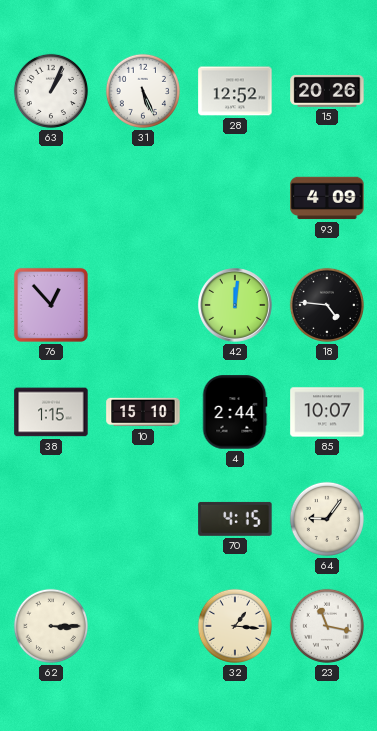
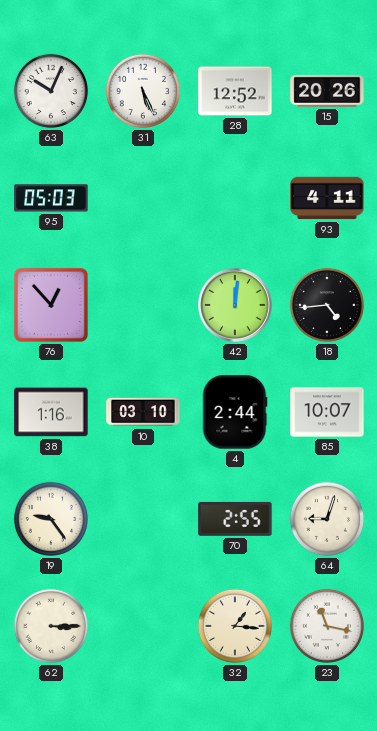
63: 1:04 -> 10:04 (51, 91)
95: none -> 05:03 (51, 198)
93: 4:09 -> 4:11 (327, 198)
18: 4:46 -> 4:44 (327, 305)
38: 1:15 -> 1:16 (51, 412)
10: 15:10 -> 03:10 (143, 412)
19: none -> 9:24 (51, 519)
70: 4:15 -> 2:55 (235, 519)
64: 9:06 -> 9:03 (327, 519)
